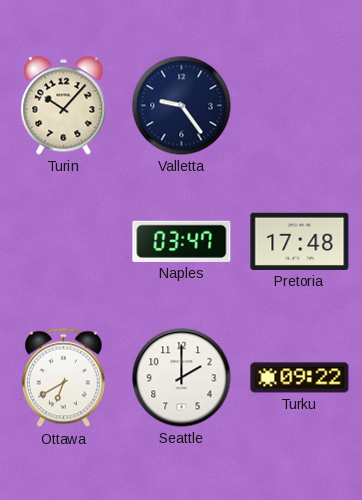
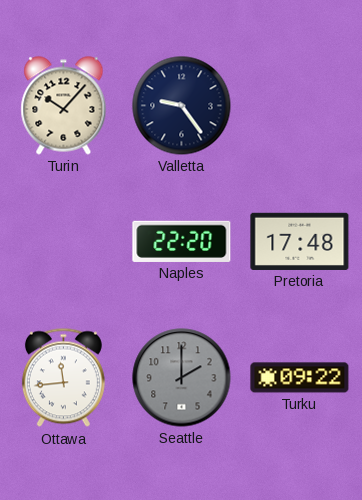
Naples: 03:47 -> 22:20 (182, 241)
Ottawa: 6:40 -> 11:44 (63, 378)
Seattle dial: white -> grey (182, 378)
